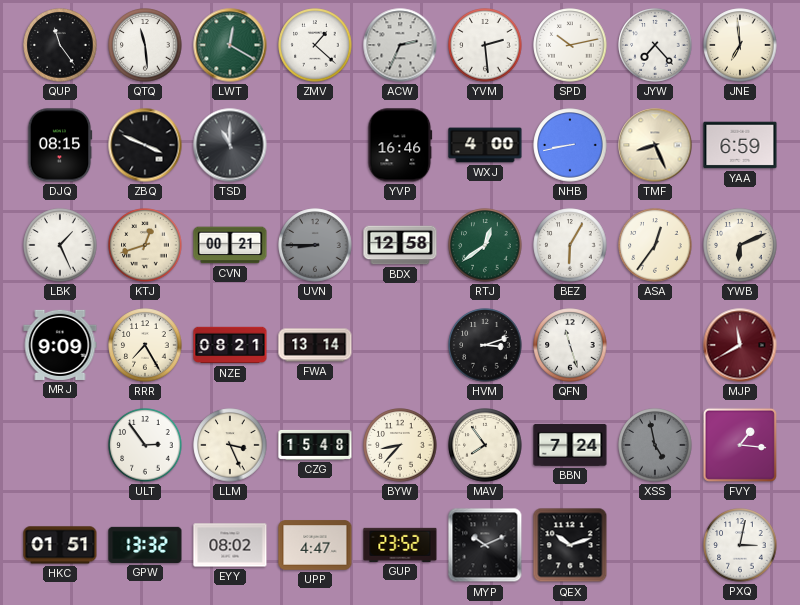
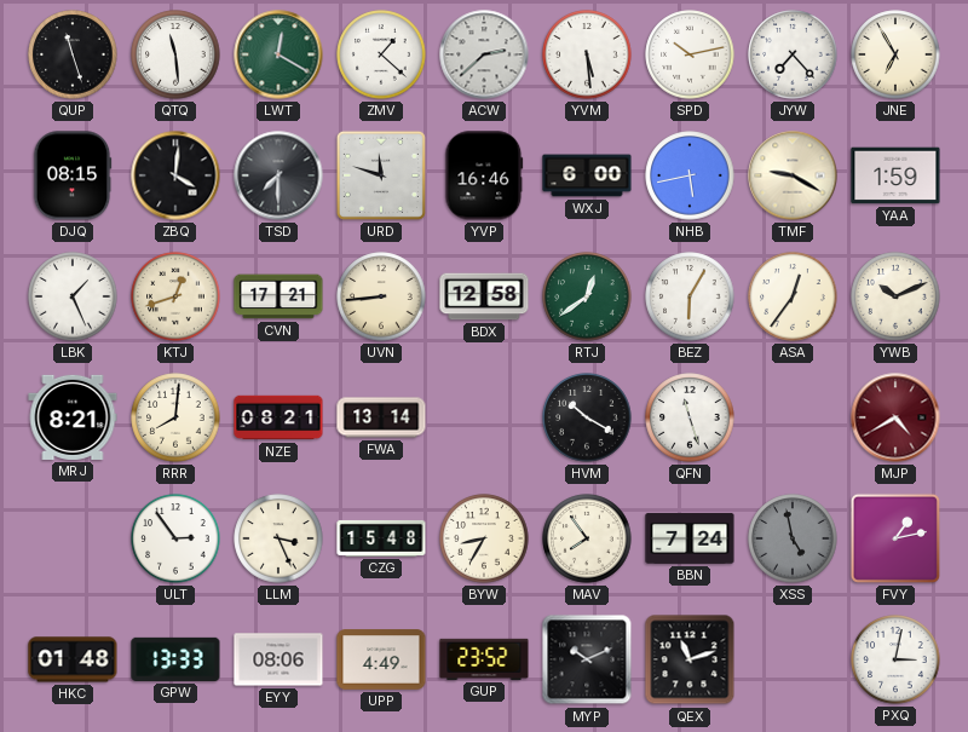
QUP: 11:24 -> 11:27 (73, 54)
ACW: 2:34 -> 2:38 (484, 54)
YVM: 2:29 -> 5:29 (587, 54)
JNE: 6:59 -> 6:55 (895, 54)
ZBQ: 3:49 -> 4:01 (175, 175)
TSD: 11:00 -> 7:30 (278, 175)
URD: none -> 11:48 (381, 175)
WXJ: 4:00 -> 6:00 (587, 175)
NHB: 8:43 -> 5:43 (690, 175)
TMF: 8:26 -> 9:20 (793, 175)
YAA: 6:59 -> 1:59 (895, 175)
CVN: 00:21 -> 17:21 (278, 296)
UVN: 8:45 -> 8:44 (381, 296)
UVN dial: grey -> cream (381, 296)
YWB: 6:11 -> 10:11 (895, 296)
MRJ: 9:09 -> 8:21 (73, 417)
RRR: 7:25 -> 8:01 (175, 417)
HVM: 3:12 -> 10:20 (587, 417)
MJP: 11:40 -> 4:40 (895, 417)
BYW: 8:37 -> 8:35 (484, 538)
FVY: 1:16 -> 1:13 (895, 538)
HKC: 01:51 -> 01:48 (73, 659)
GPW: 13:32 -> 13:33 (175, 659)
EYY: 08:02 -> 08:06 (278, 659)
UPP: 4:47 -> 4:49 (381, 659)
QEX: 10:12 -> 11:12 (690, 659)
